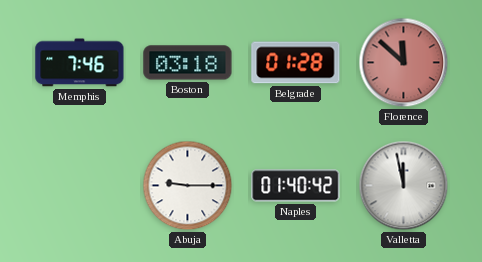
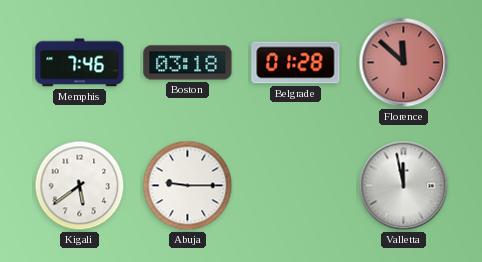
Kigali: none -> 5:39 (80, 186)
Naples: 01:40 -> none (296, 186)
